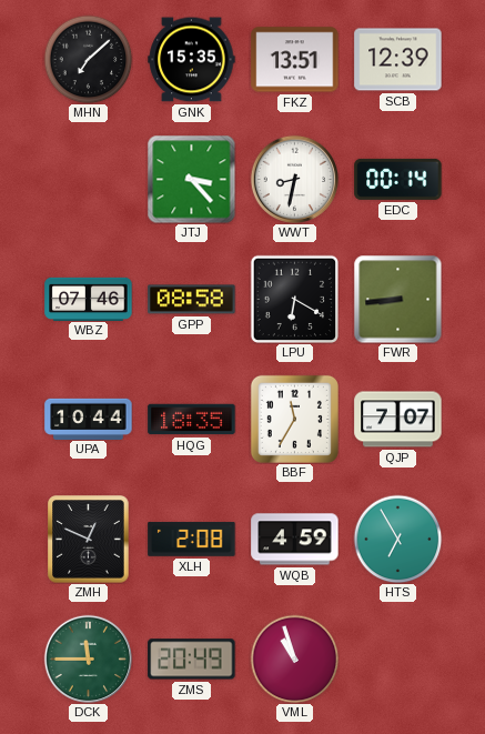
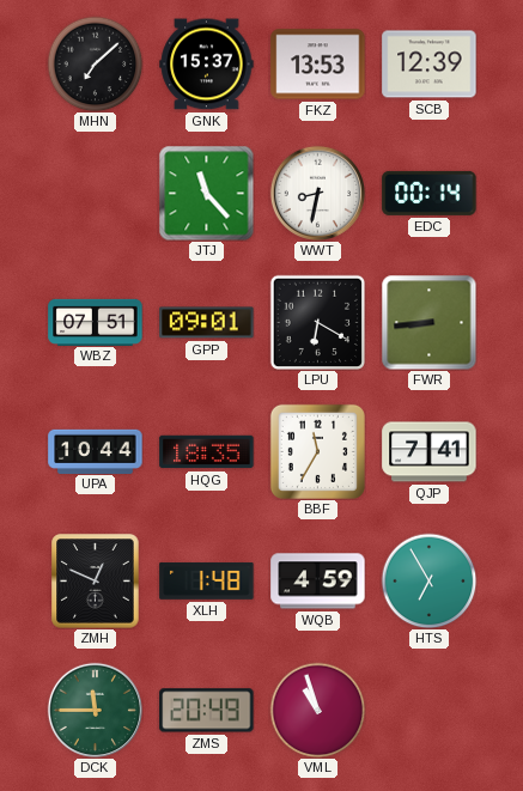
GNK: 15:35 -> 15:37 (207, 65)
FKZ: 13:51 -> 13:53 (318, 65)
JTJ: 3:23 -> 11:23 (206, 193)
WBZ: 07:46 -> 07:51 (96, 322)
GPP: 08:58 -> 09:01 (207, 323)
QJP: 7:07 -> 7:41 (430, 452)
XLH: 2:08 -> 1:48 (207, 580)
